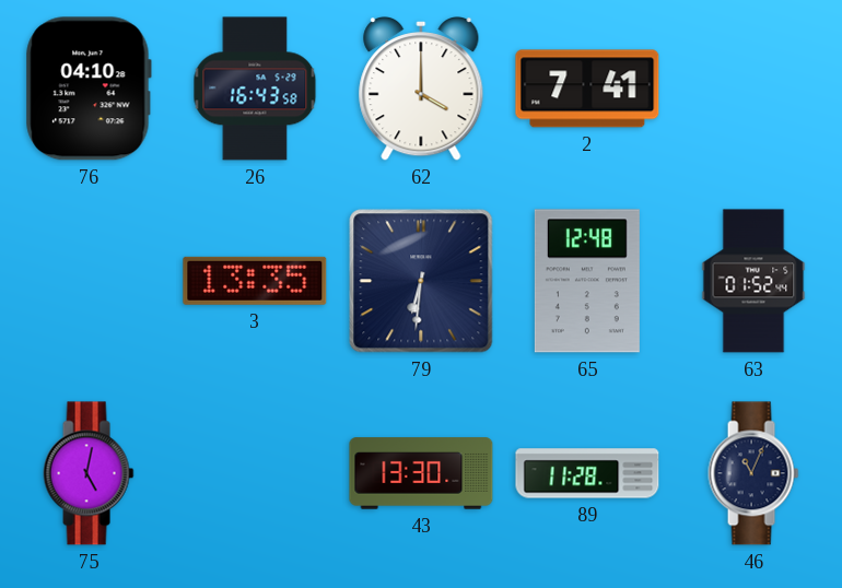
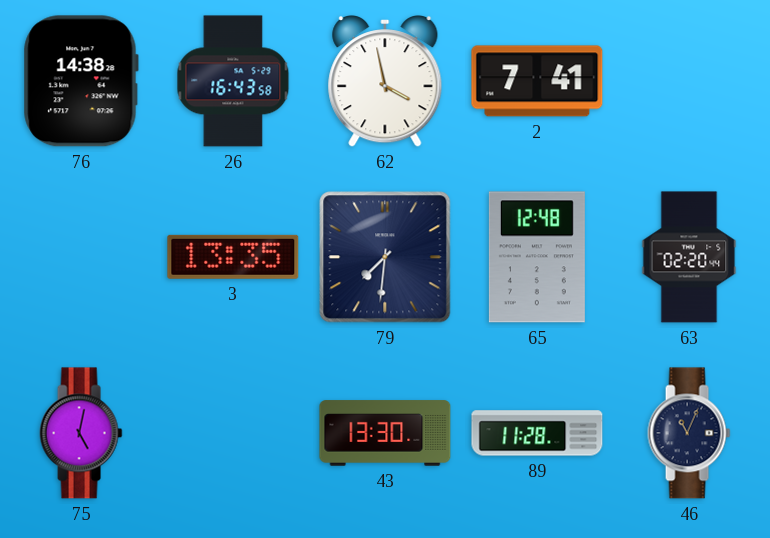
76: 04:10 -> 14:38 (81, 81)
62: 4:00 -> 3:58 (385, 82)
79: 6:31 -> 7:31 (385, 257)
63: 01:52 -> 02:20 (689, 257)
